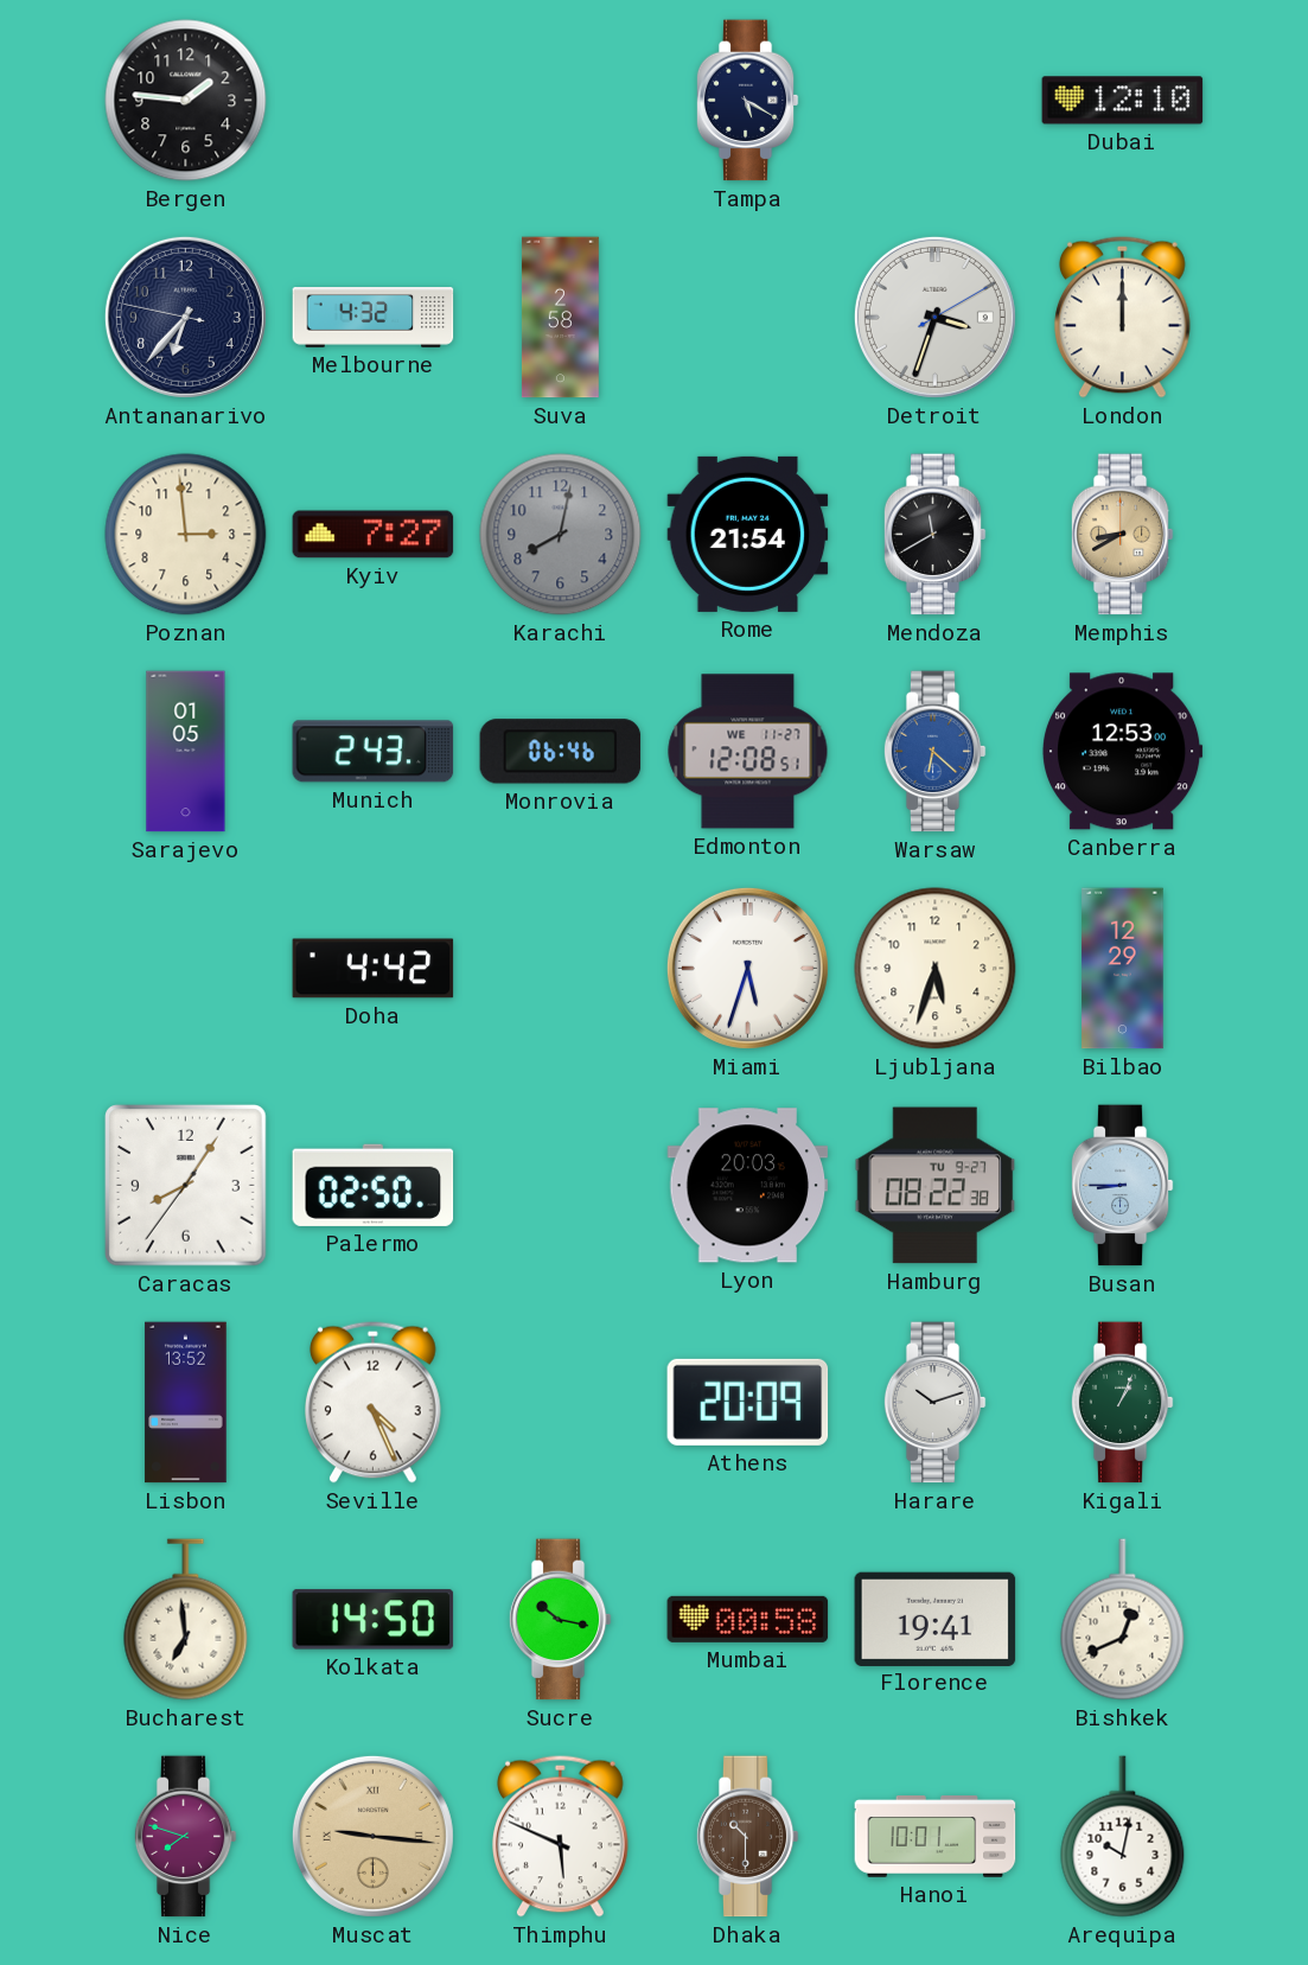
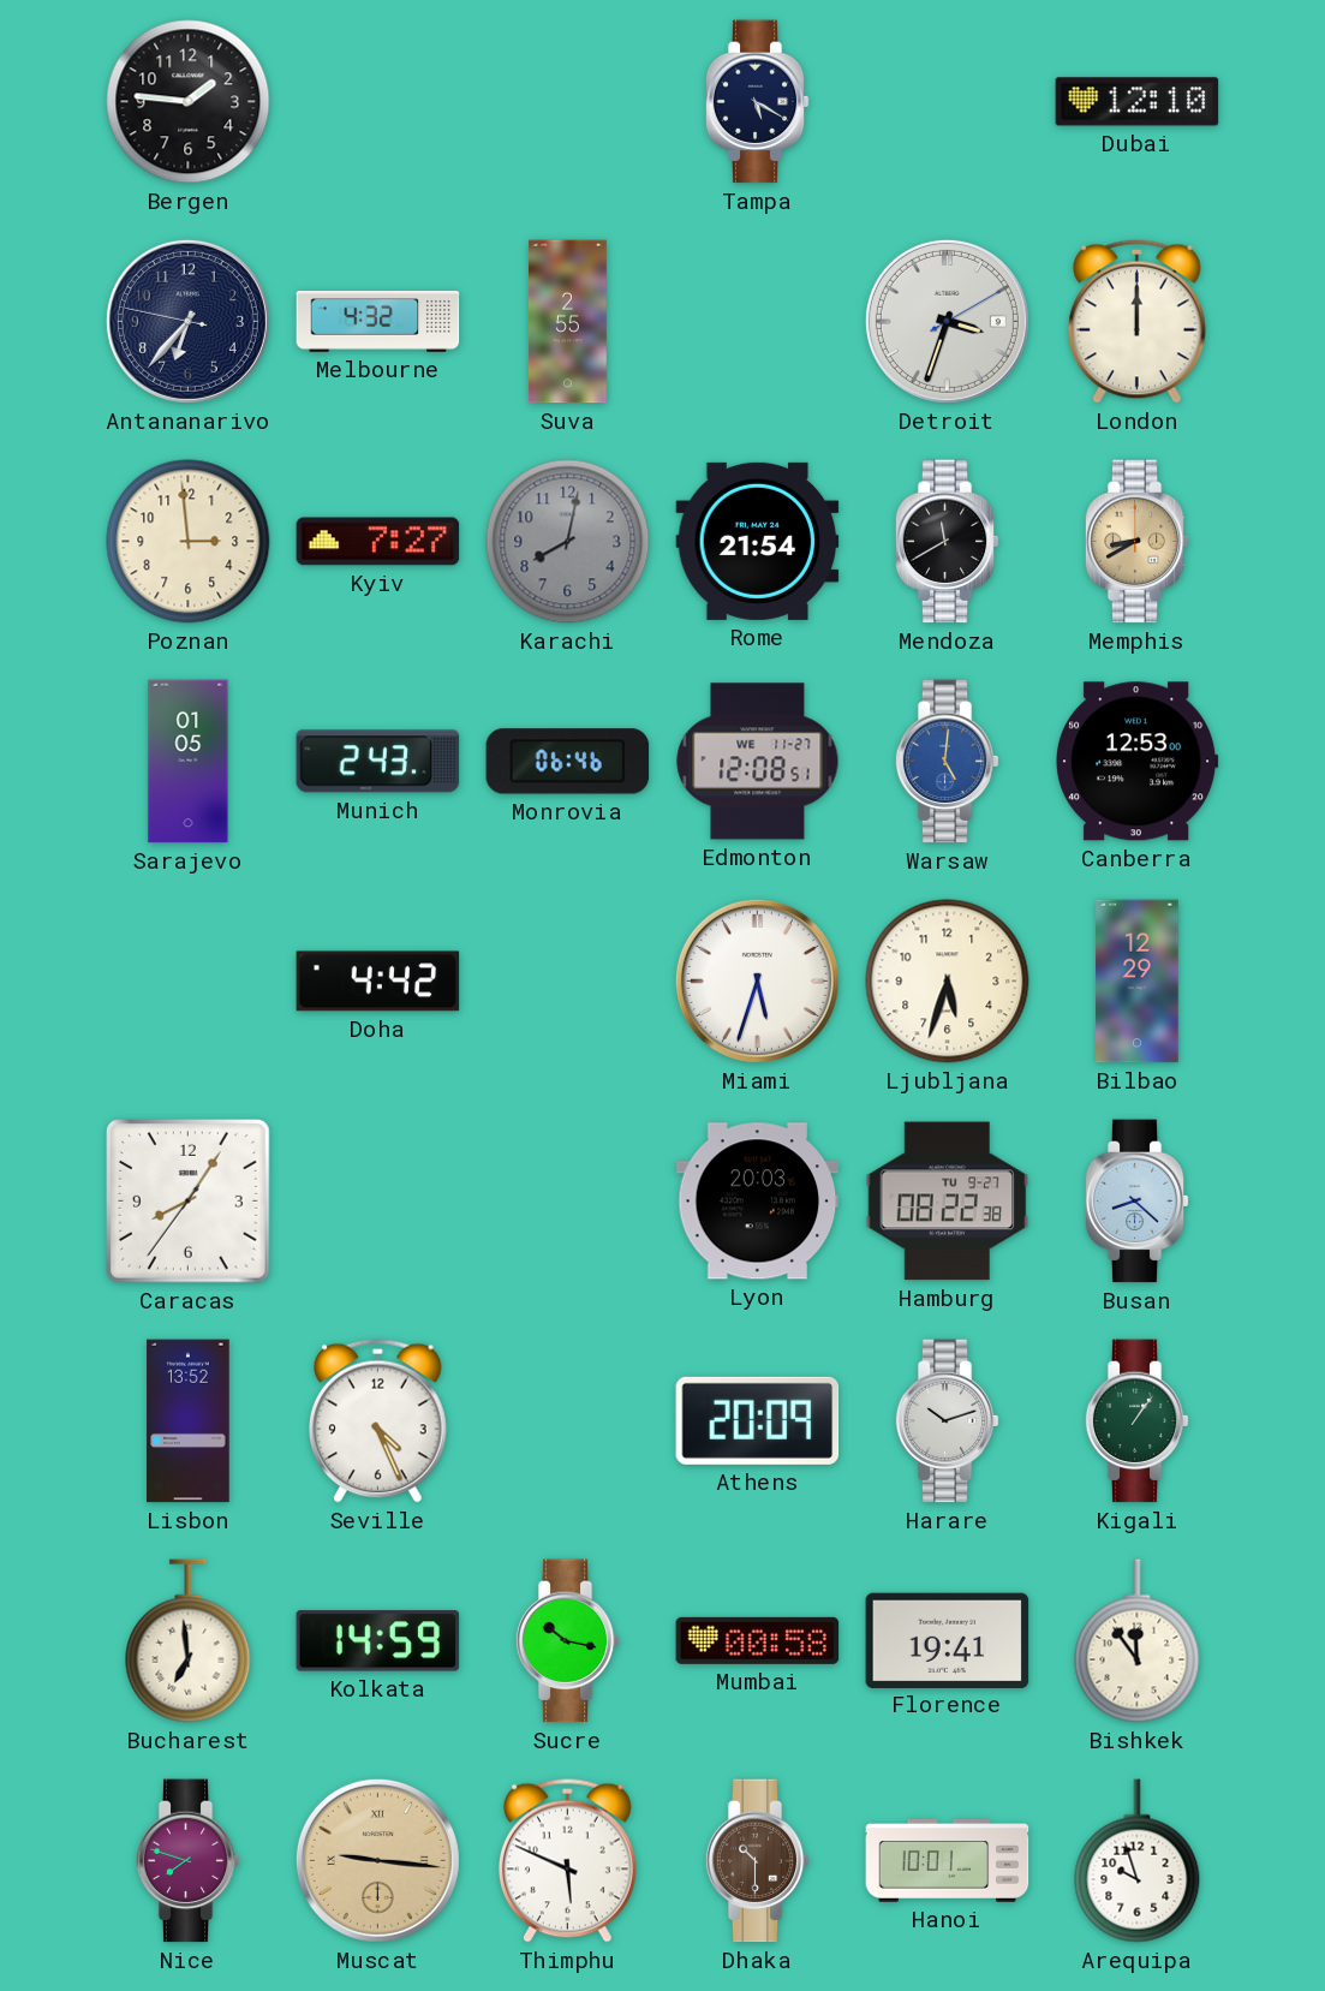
Suva: 2:58 -> 2:55 (568, 322)
Warsaw: 6:22 -> 5:01 (947, 762)
Palermo: 02:50 -> none (374, 1185)
Busan: 8:45 -> 8:22 (1136, 1202)
Kigali: 1:04 -> 1:06 (1136, 1421)
Kolkata: 14:50 -> 14:59 (378, 1641)
Bishkek: 12:41 -> 11:54 (1138, 1641)
Arequipa: 10:02 -> 9:57 (1138, 1861)
